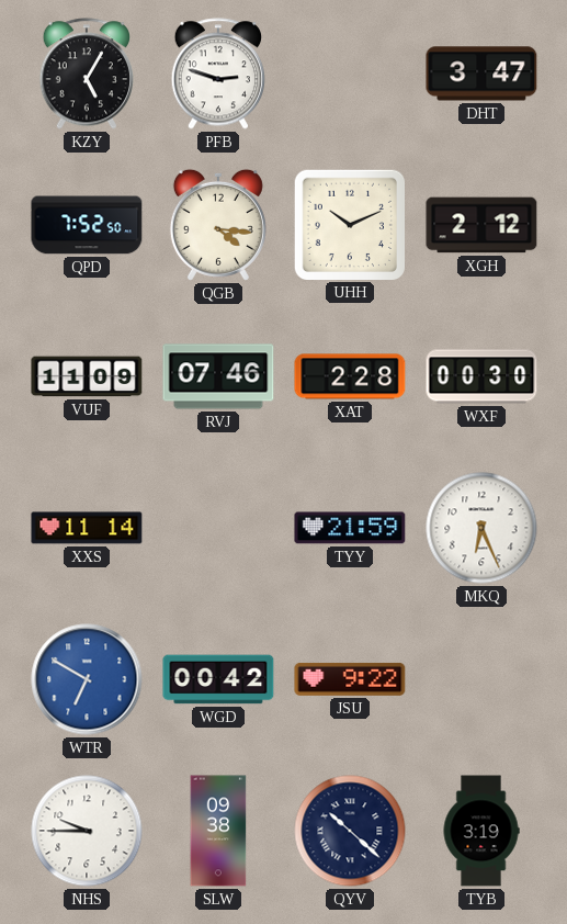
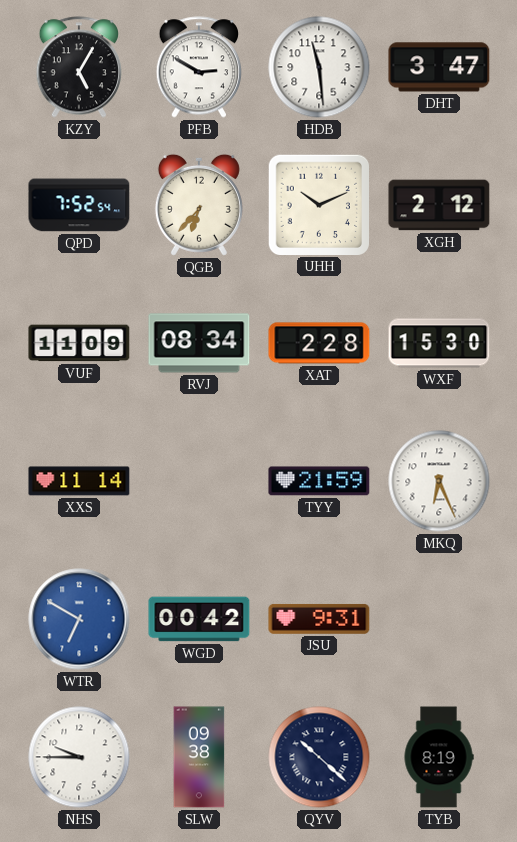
PFB: 2:48 -> 2:50 (198, 67)
HDB: none -> 11:29 (319, 67)
QPD: 7:52:50 -> 7:52:54 (79, 205)
QGB: 4:16 -> 6:37 (199, 205)
RVJ: 07:46 -> 08:34 (199, 343)
WXF: 00:30 -> 15:30 (439, 343)
JSU: 9:22 -> 9:31 (319, 619)
TYB: 3:19 -> 8:19 (439, 757)
